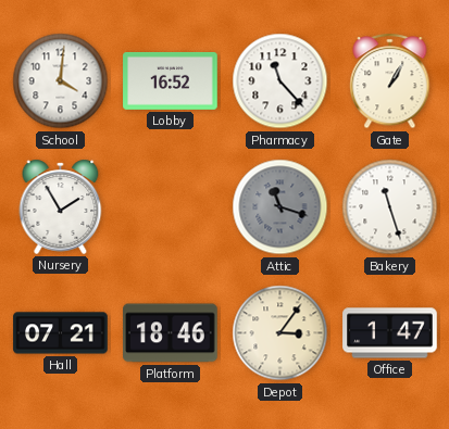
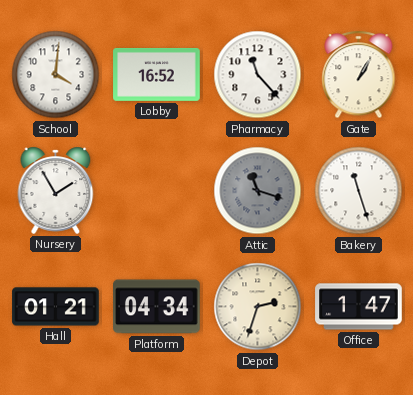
Hall: 07:21 -> 01:21 (56, 307)
Platform: 18:46 -> 04:34 (157, 307)
Depot: 3:06 -> 2:33 (258, 307)
